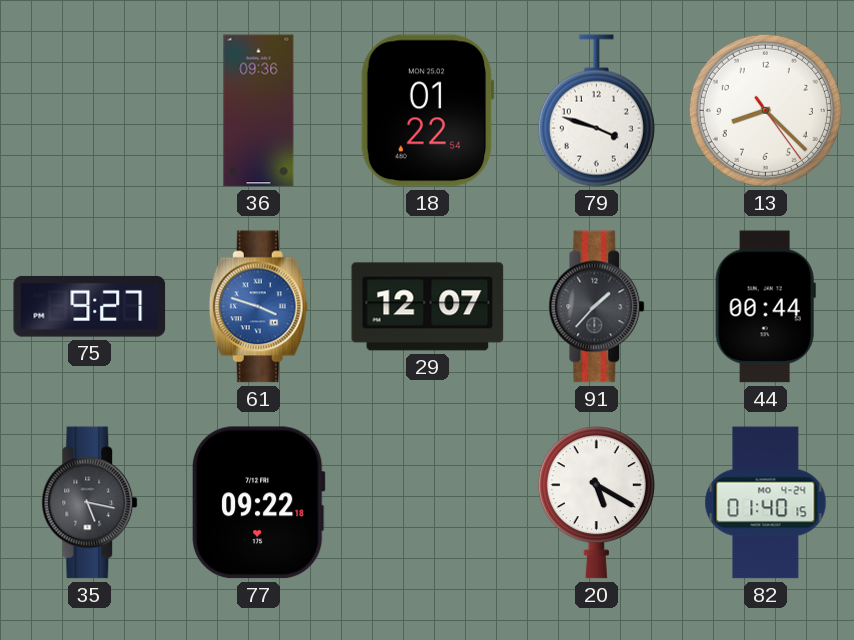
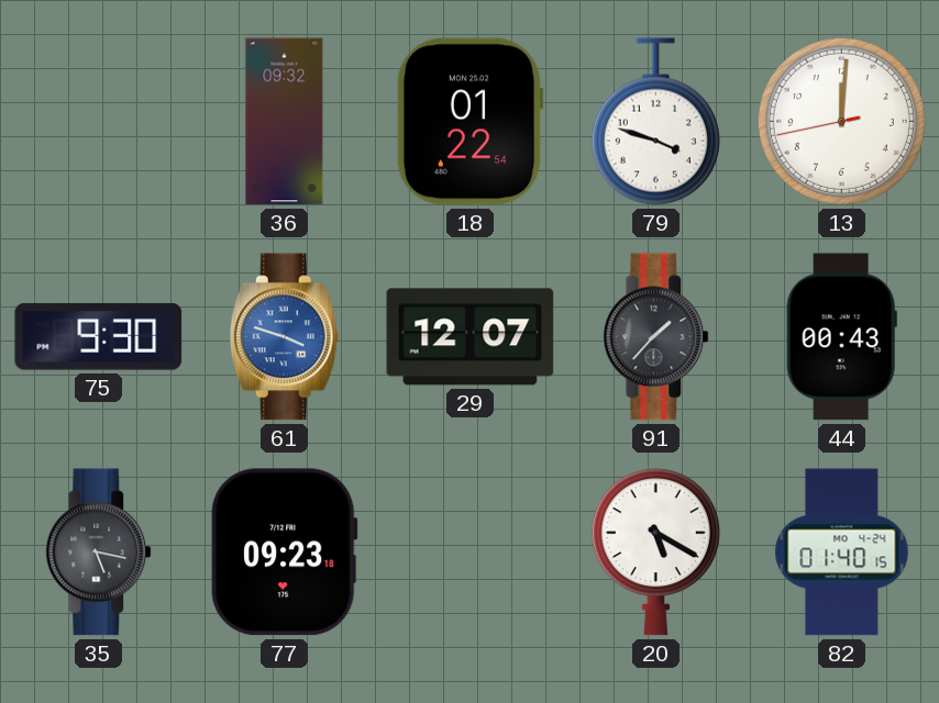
36: 09:36 -> 09:32 (285, 122)
13: 8:22 -> 12:00 (841, 121)
75: 9:27 -> 9:30 (99, 336)
44: 00:44 -> 00:43 (841, 337)
77: 09:22 -> 09:23 (284, 553)
